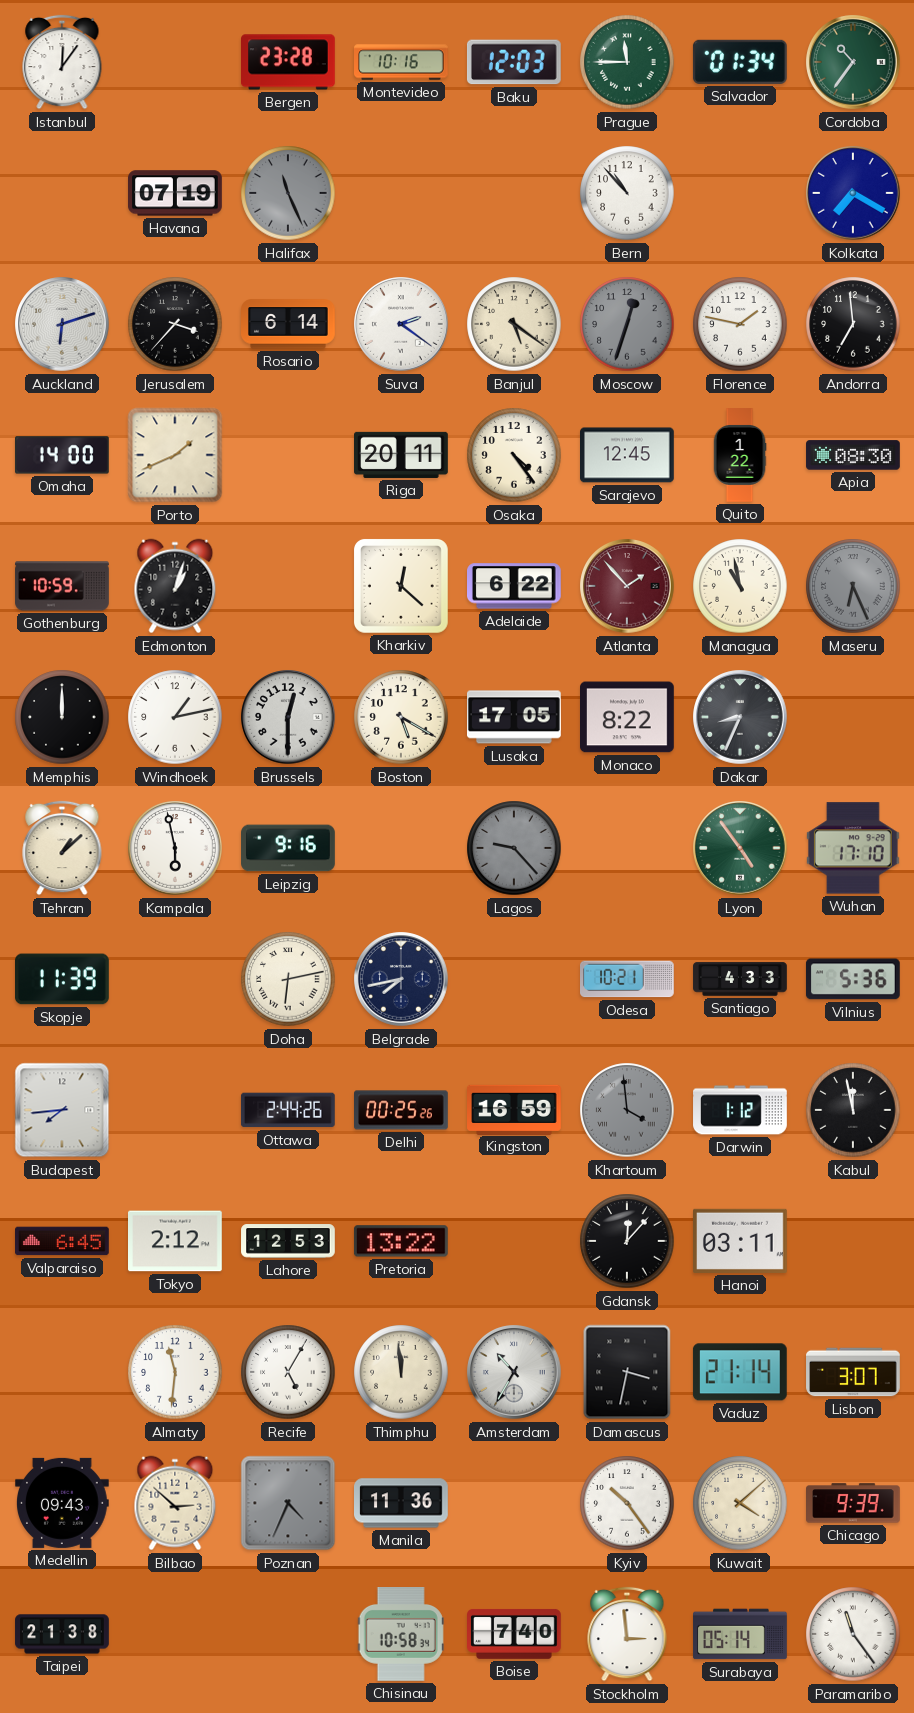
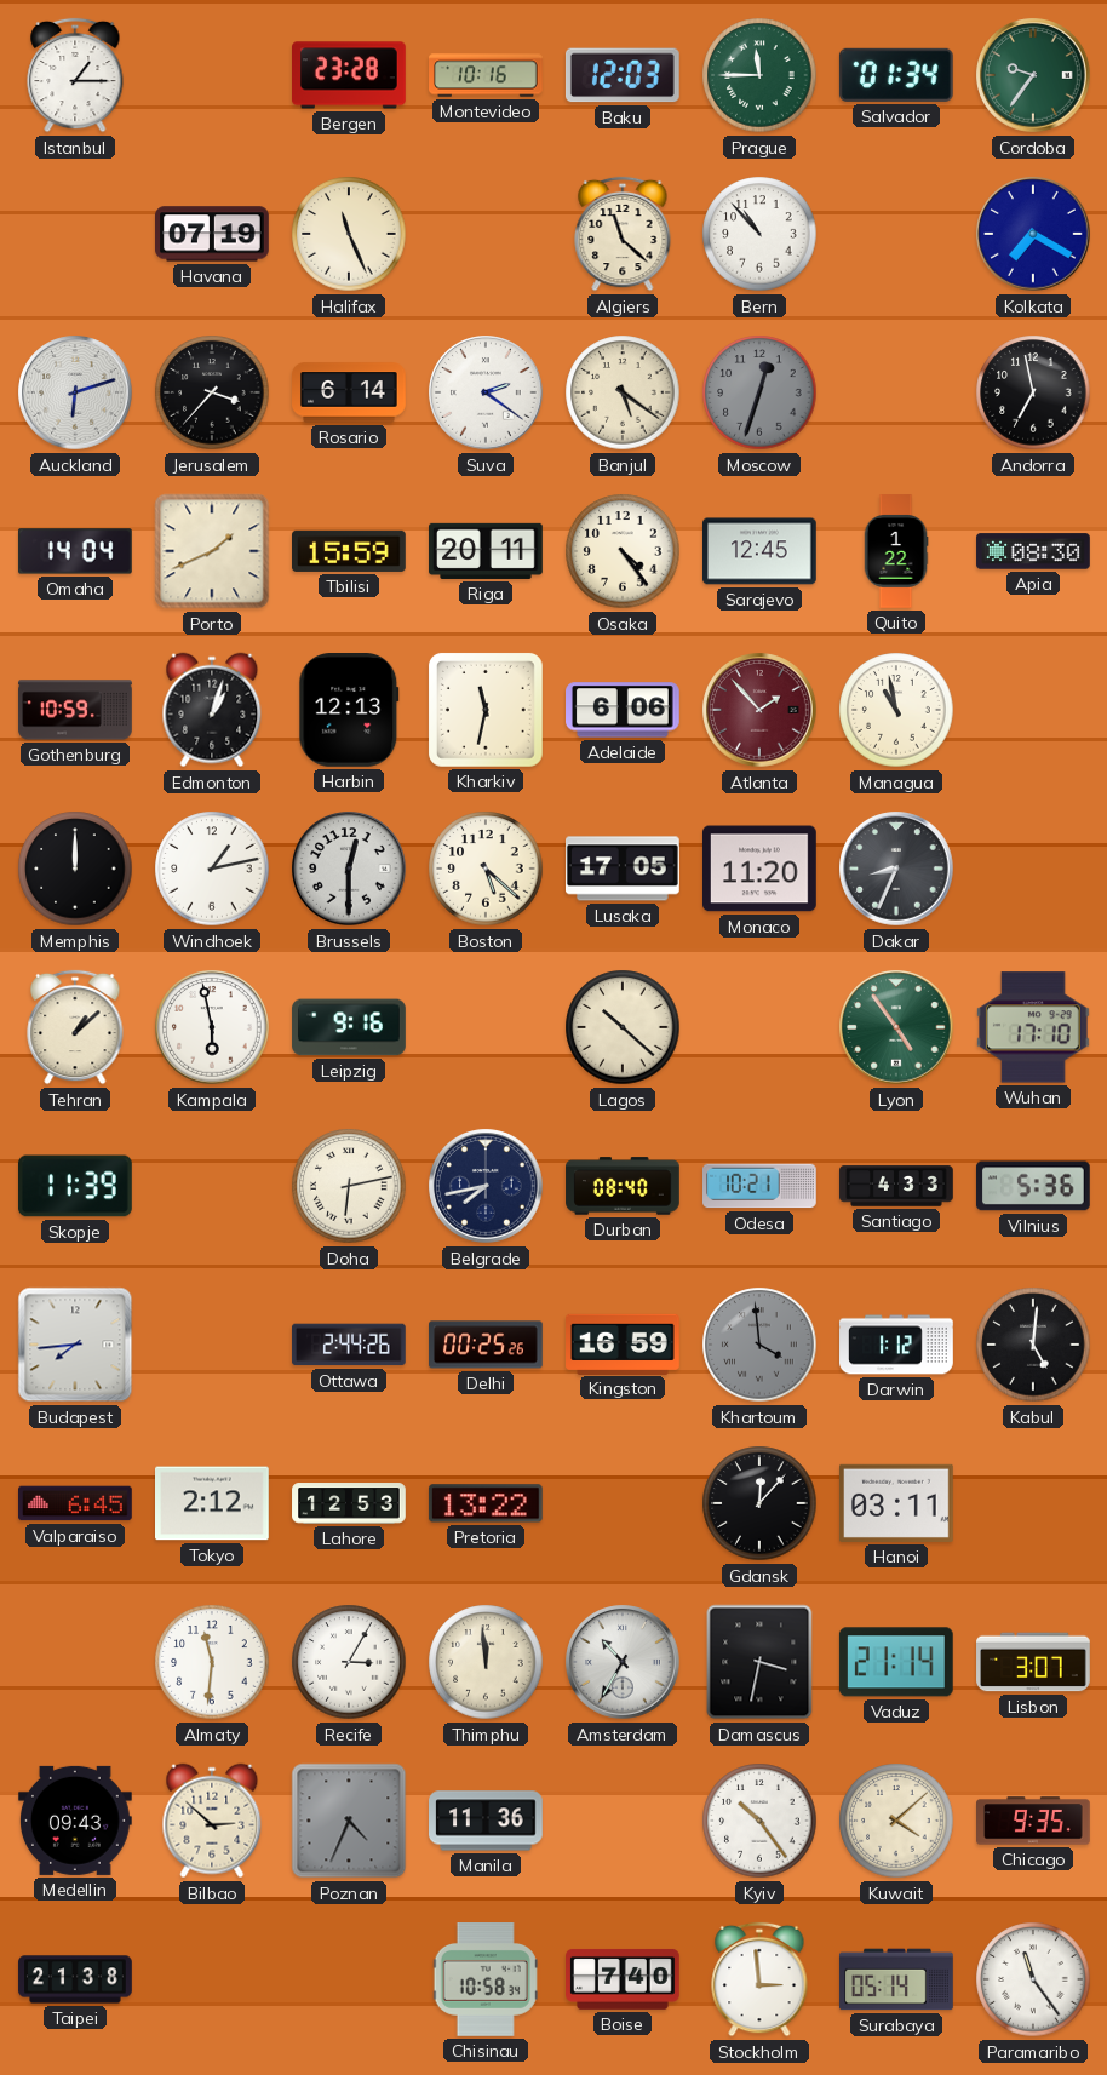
Istanbul: 12:06 -> 1:15 (75, 75)
Cordoba: 10:36 -> 9:36 (1033, 75)
Halifax dial: grey -> cream (349, 234)
Algiers: none -> 11:22 (623, 234)
Florence: 1:47 -> none (740, 324)
Andorra: 6:59 -> 6:58 (1033, 392)
Omaha: 14:00 -> 14:04 (75, 551)
Tbilisi: none -> 15:59 (350, 551)
Harbin: none -> 12:13 (349, 711)
Kharkiv: 12:22 -> 11:32 (486, 710)
Adelaide: 6:22 -> 6:06 (624, 710)
Maseru: 6:26 -> none (853, 586)
Boston: 5:20 -> 5:22 (486, 869)
Monaco: 8:22 -> 11:20 (761, 869)
Lagos: 9:23 -> 10:22 (623, 1027)
Lagos dial: grey -> cream (623, 1027)
Durban: none -> 08:40 (623, 1186)
Kabul: 11:58 -> 5:01 (1033, 1345)
Recife: 5:05 -> 3:05 (349, 1662)
Chicago: 9:39 -> 9:35 (1034, 1821)
